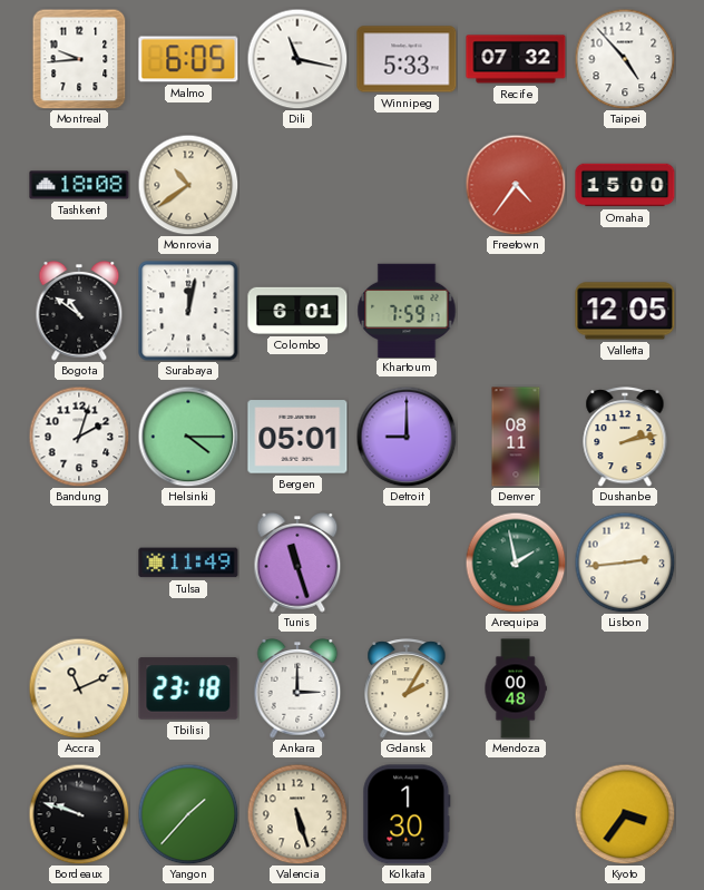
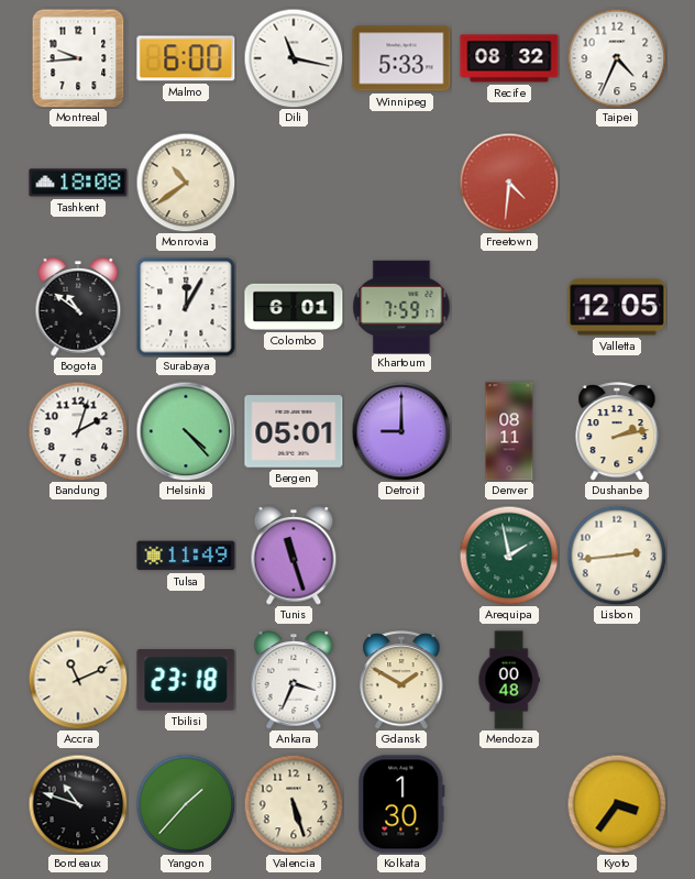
Malmo: 6:05 -> 6:00 (186, 58)
Recife: 07:32 -> 08:32 (509, 58)
Taipei: 4:53 -> 4:34 (617, 58)
Freetown: 4:36 -> 4:31 (509, 183)
Omaha: 15:00 -> none (625, 185)
Surabaya: 12:02 -> 12:05 (186, 307)
Helsinki: 4:15 -> 4:23 (186, 431)
Ankara: 3:00 -> 3:34 (294, 680)
Gdansk: 2:05 -> 1:50 (401, 680)
Bordeaux: 9:48 -> 10:48 (78, 804)
